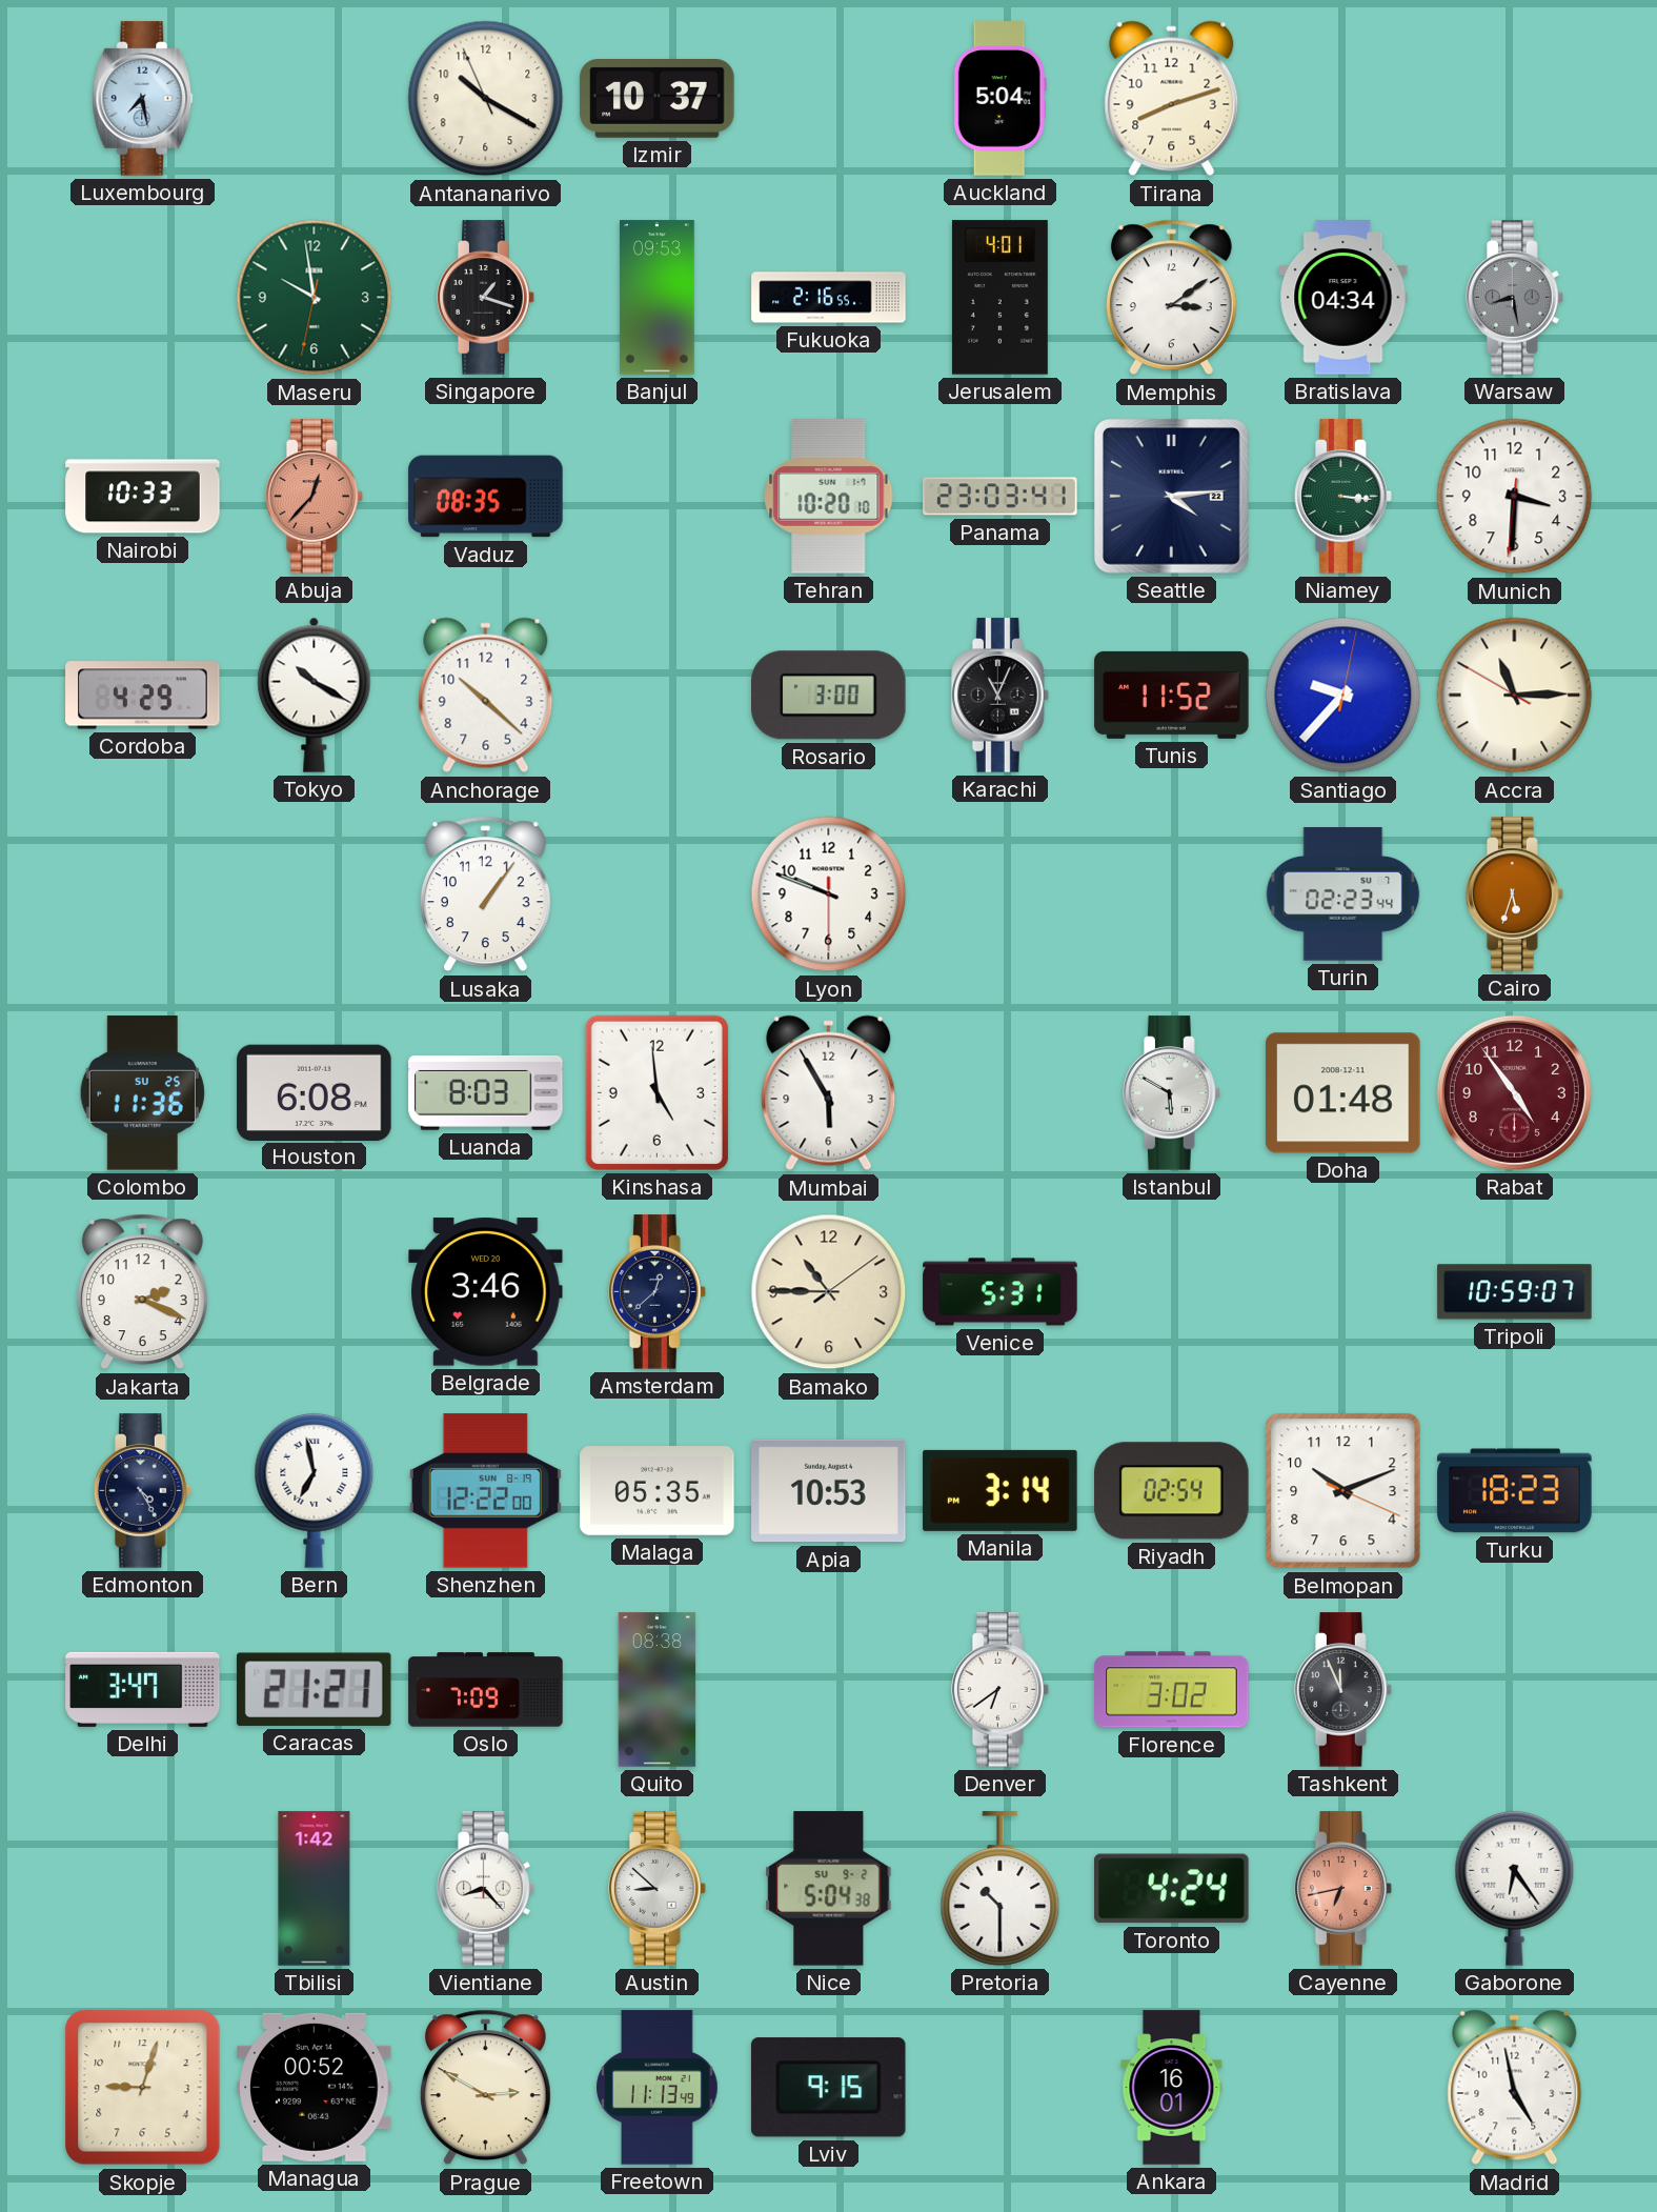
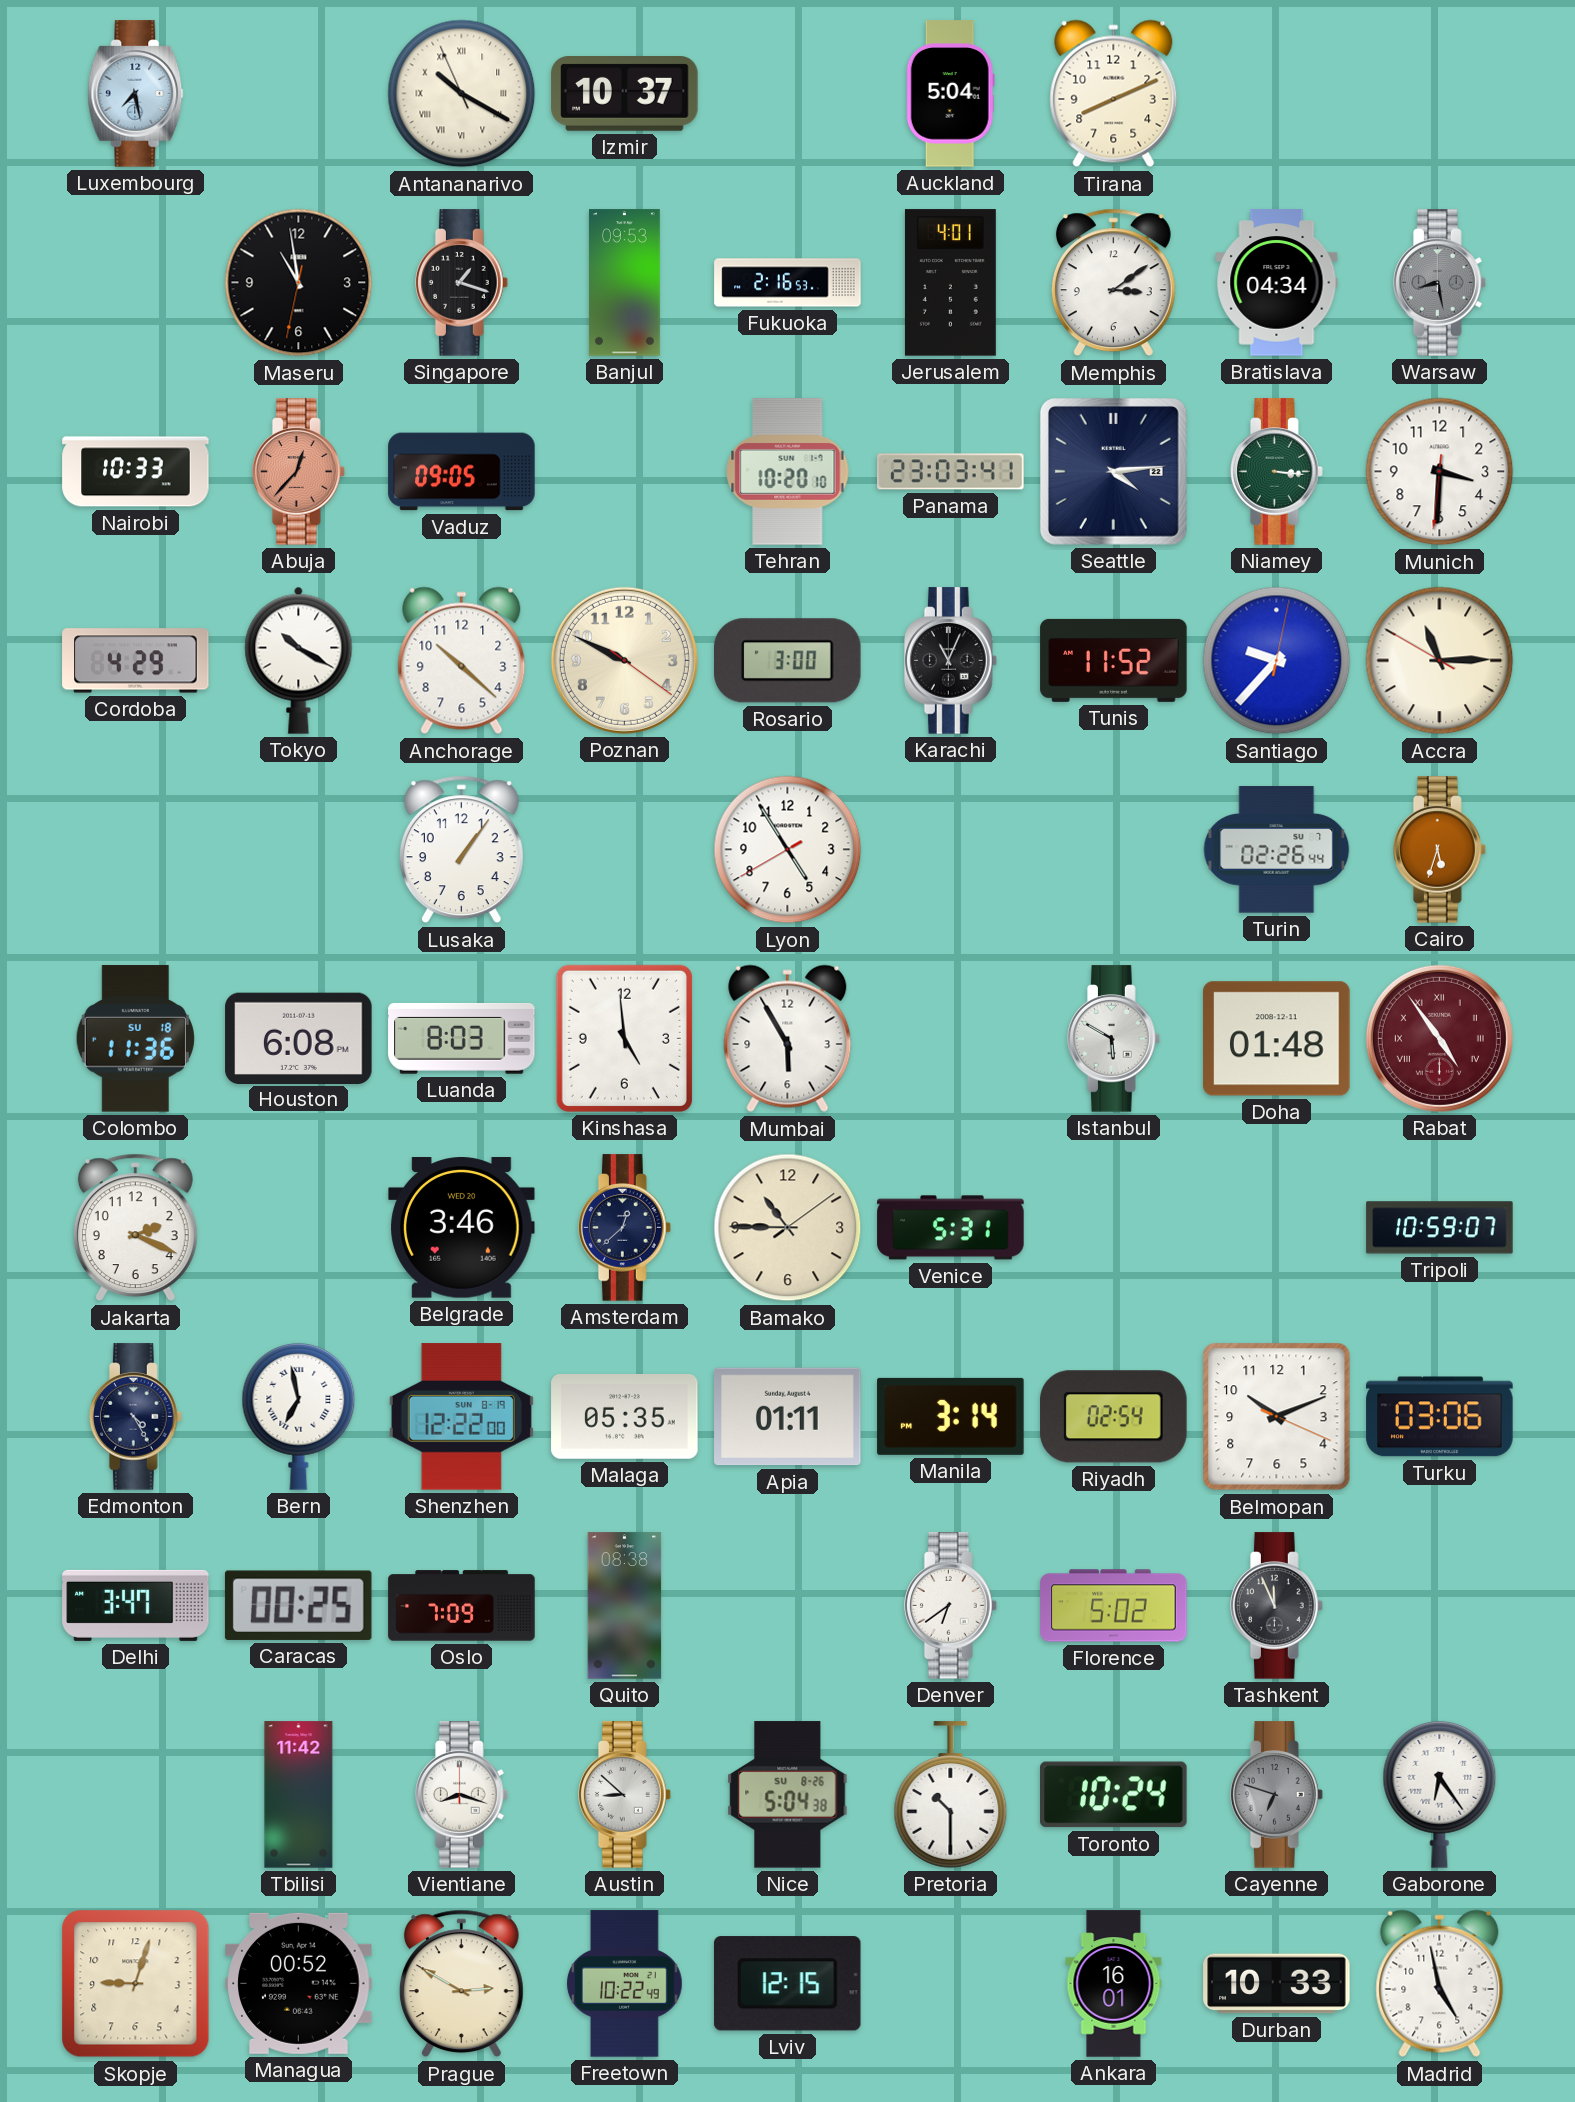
Antananarivo numerals: Arabic -> Roman (462, 94)
Tirana: 8:12 -> 8:11 (1114, 94)
Maseru: 9:58 -> 10:58 (299, 283)
Maseru dial: green -> black (299, 283)
Fukuoka: 2:16:55 -> 2:16:53 (788, 283)
Vaduz: 08:35 -> 09:05 (462, 472)
Poznan: none -> 9:49 (624, 660)
Lyon: 9:48 -> 4:54 (788, 850)
Turin: 02:23 -> 02:26 (1277, 850)
Colombo date: SU 25 -> SU 18 (135, 1039)
Rabat numerals: Arabic -> Roman (1439, 1038)
Apia: 10:53 -> 01:11 (788, 1417)
Turku: 18:23 -> 03:06 (1440, 1417)
Caracas: 21:21 -> 00:25 (298, 1605)
Florence: 3:02 -> 5:02 (1114, 1606)
Tbilisi: 1:42 -> 11:42 (299, 1795)
Vientiane: 8:23 -> 8:18 (462, 1795)
Nice date: SU 9-2 -> SU 8-26 (788, 1795)
Toronto: 4:24 -> 10:24 (1114, 1795)
Cayenne: 6:43 -> 6:48 (1277, 1795)
Cayenne dial: salmon -> grey (1277, 1795)
Freetown: 11:13 -> 10:22 (625, 1984)
Lviv: 9:15 -> 12:15 (787, 1984)
Durban: none -> 10:33 (1277, 1984)
